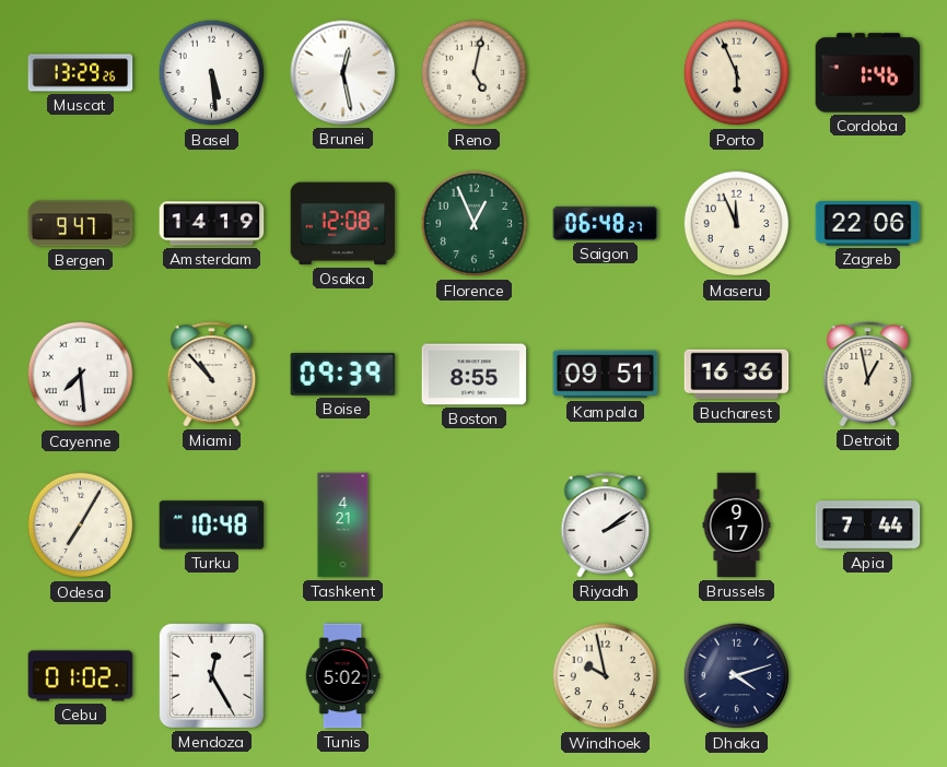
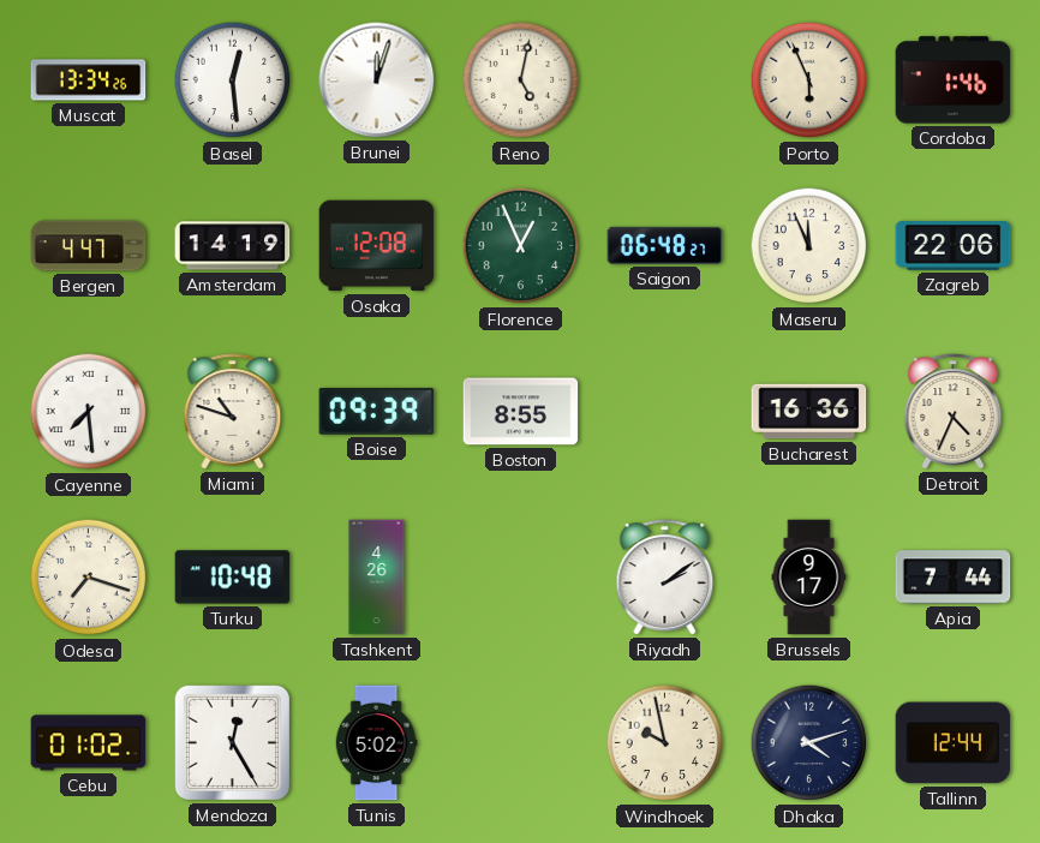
Muscat: 13:29 -> 13:34 (89, 80)
Basel: 5:29 -> 12:29 (233, 80)
Brunei: 12:28 -> 12:03 (377, 80)
Bergen: 9:47 -> 4:47 (89, 246)
Miami: 10:53 -> 10:48 (233, 412)
Kampala: 09:51 -> none (606, 375)
Detroit: 12:58 -> 4:34 (954, 412)
Odesa: 7:05 -> 7:18 (89, 578)
Tashkent: 4:21 -> 4:26 (377, 578)
Tallinn: none -> 12:44 (954, 743)
